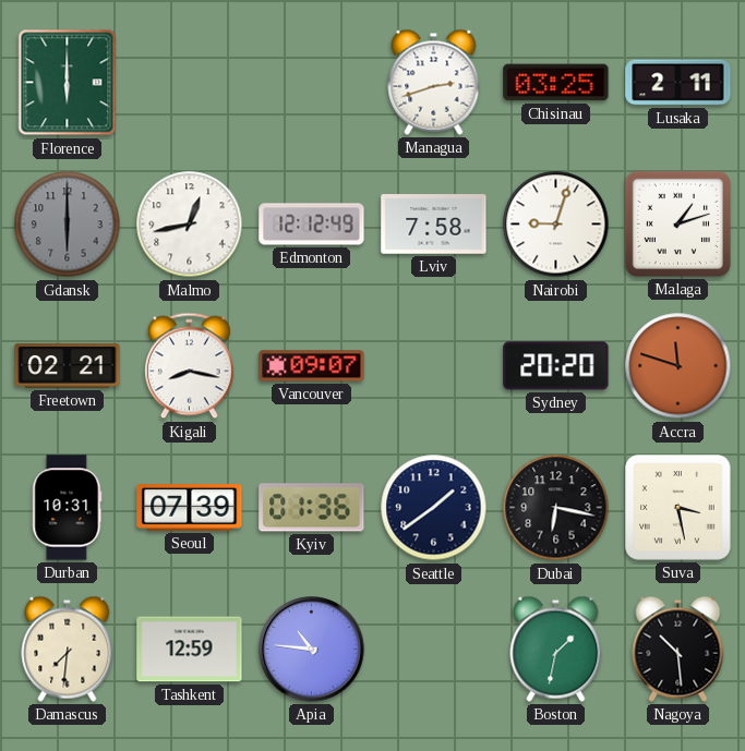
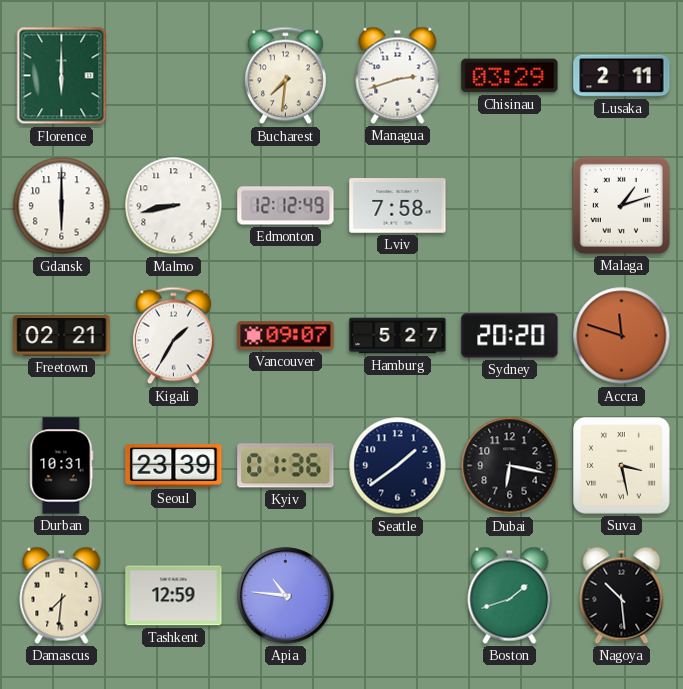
Bucharest: none -> 7:31 (285, 76)
Chisinau: 03:25 -> 03:29 (510, 76)
Gdansk dial: grey -> white (62, 206)
Malmo: 12:43 -> 8:43 (174, 206)
Nairobi: 9:03 -> none (556, 225)
Kigali: 8:17 -> 1:35 (173, 336)
Hamburg: none -> 5:27 (398, 336)
Seoul: 07:39 -> 23:39 (174, 466)
Boston: 1:32 -> 1:42 (510, 595)
